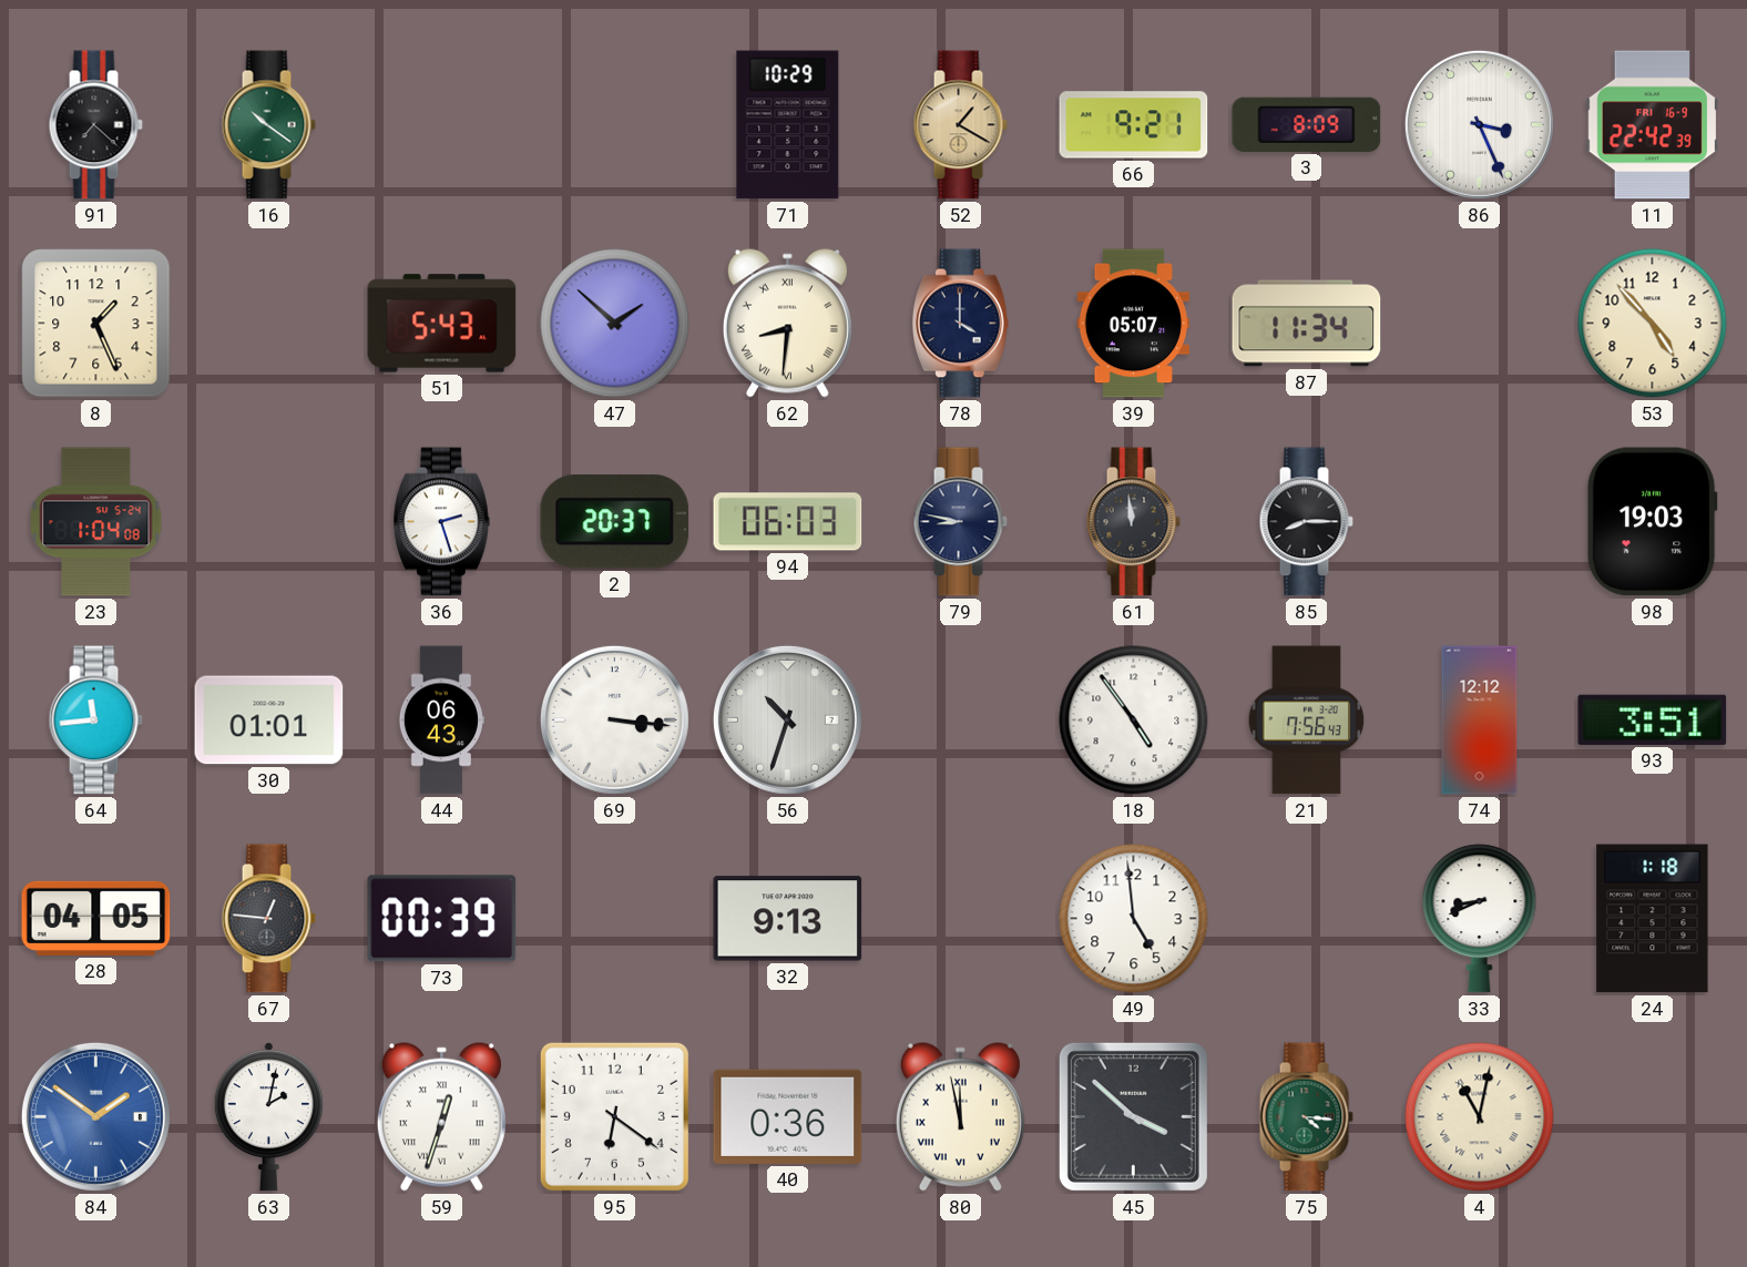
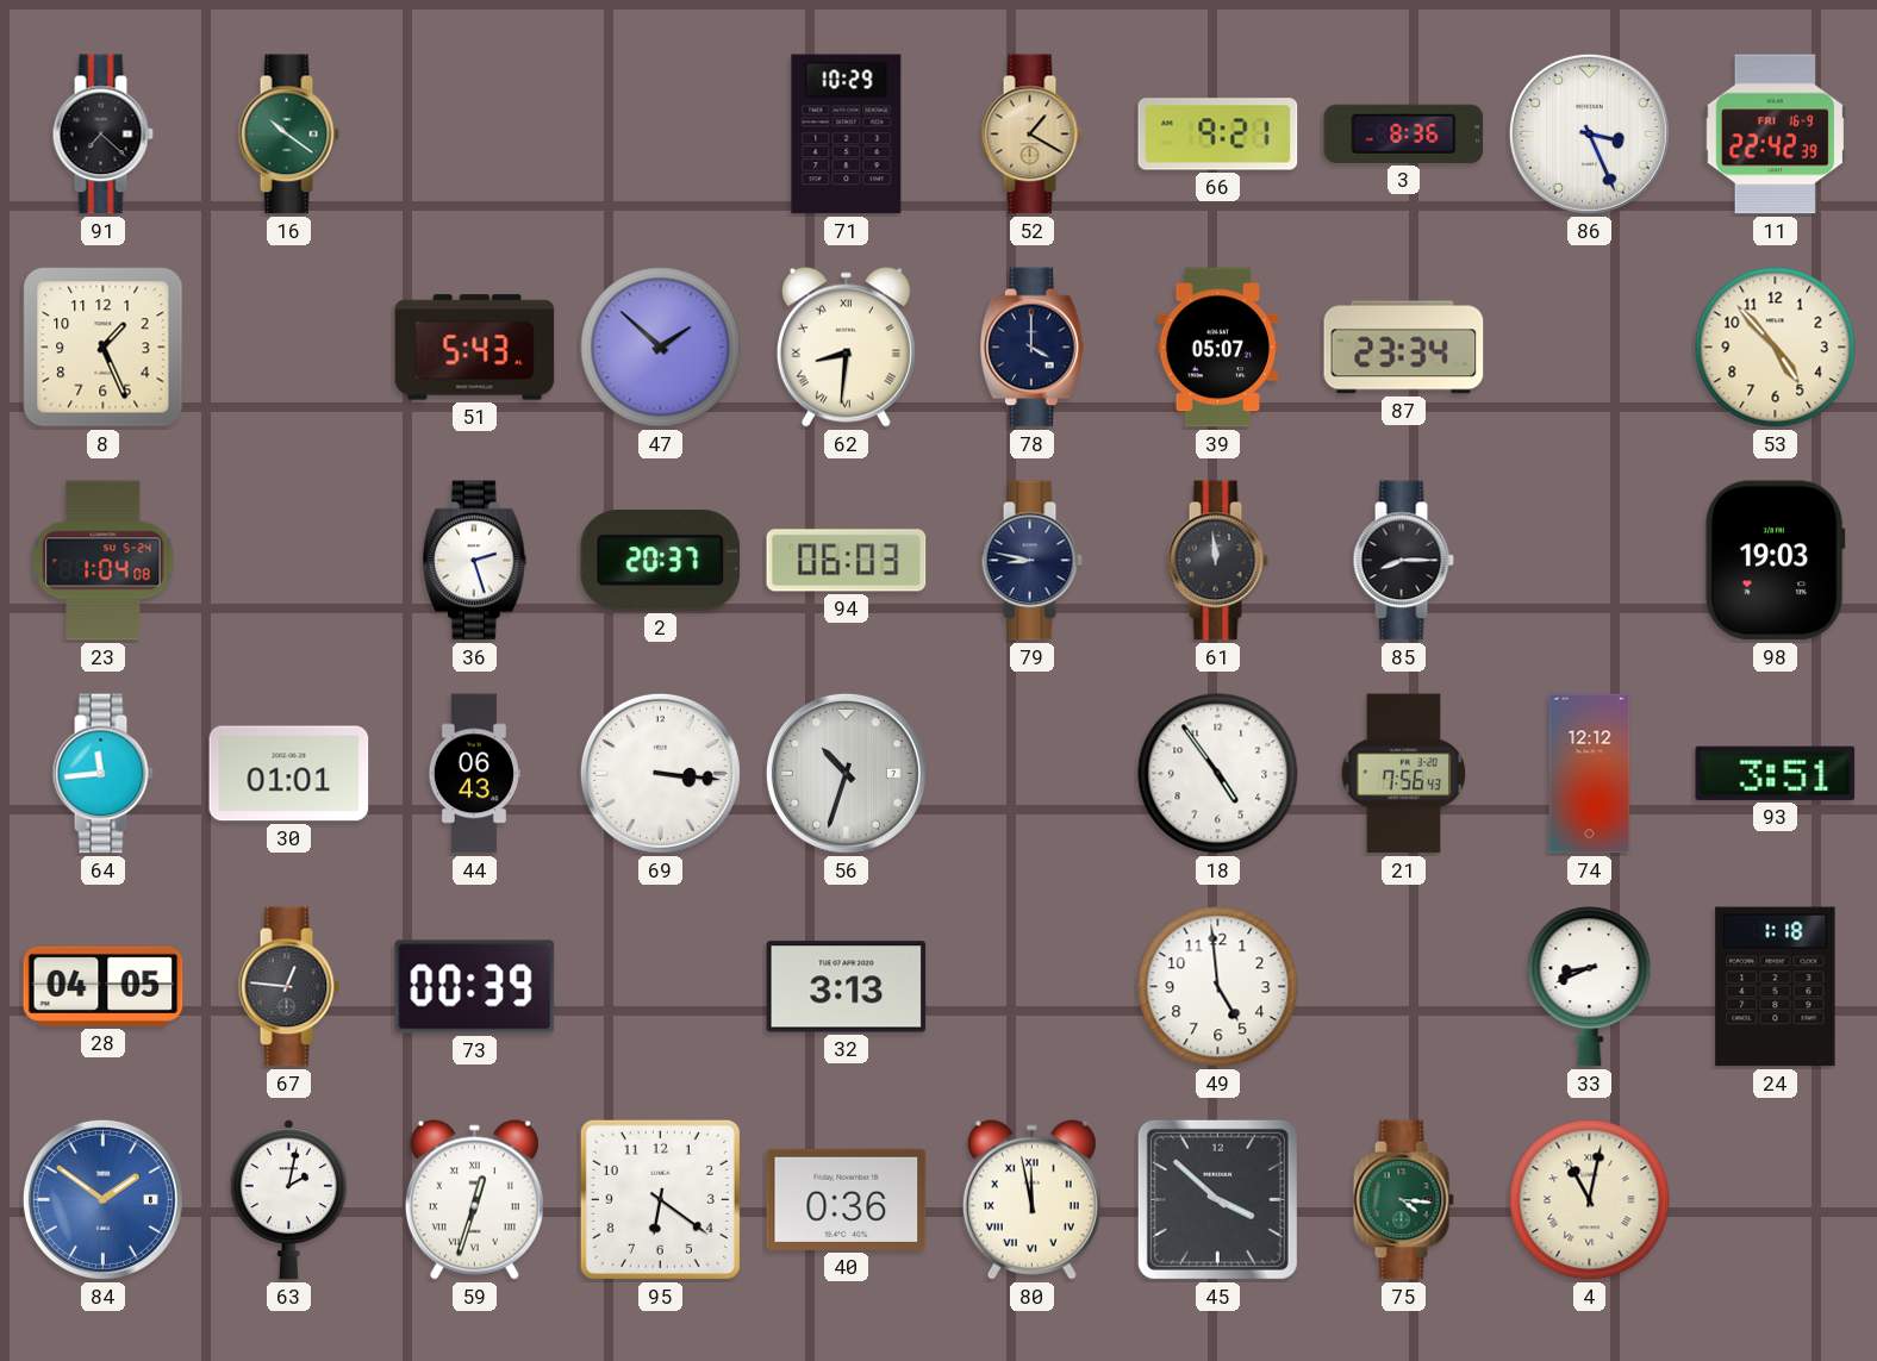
3: 8:09 -> 8:36 (1404, 133)
87: 11:34 -> 23:34 (1404, 348)
32: 9:13 -> 3:13 (847, 987)
